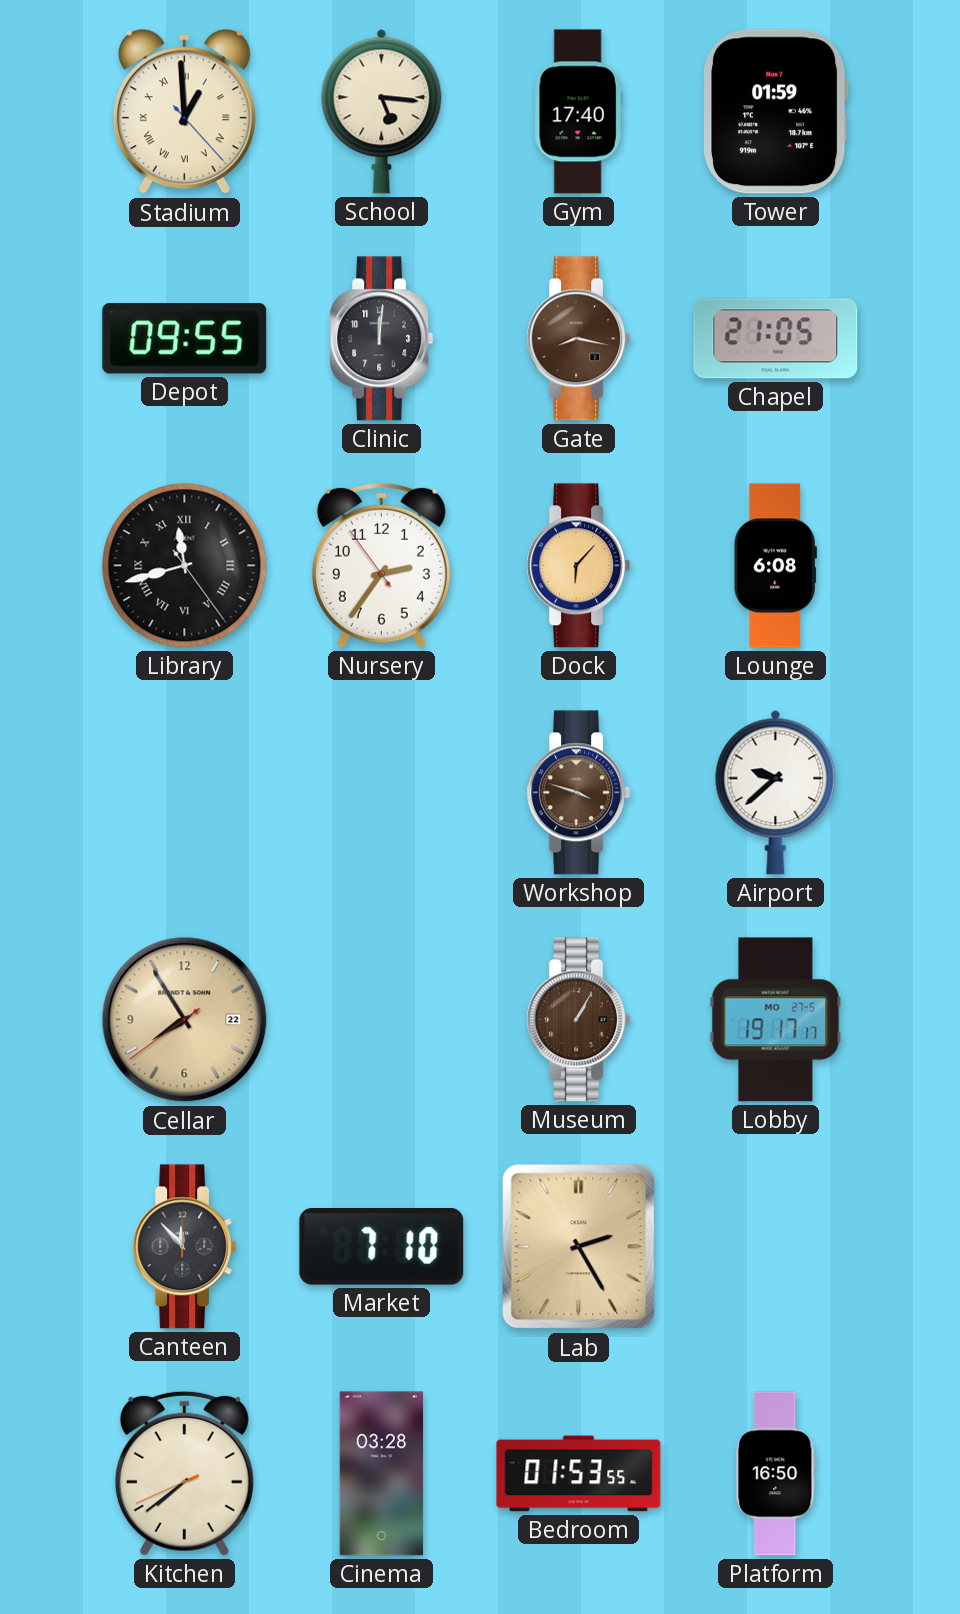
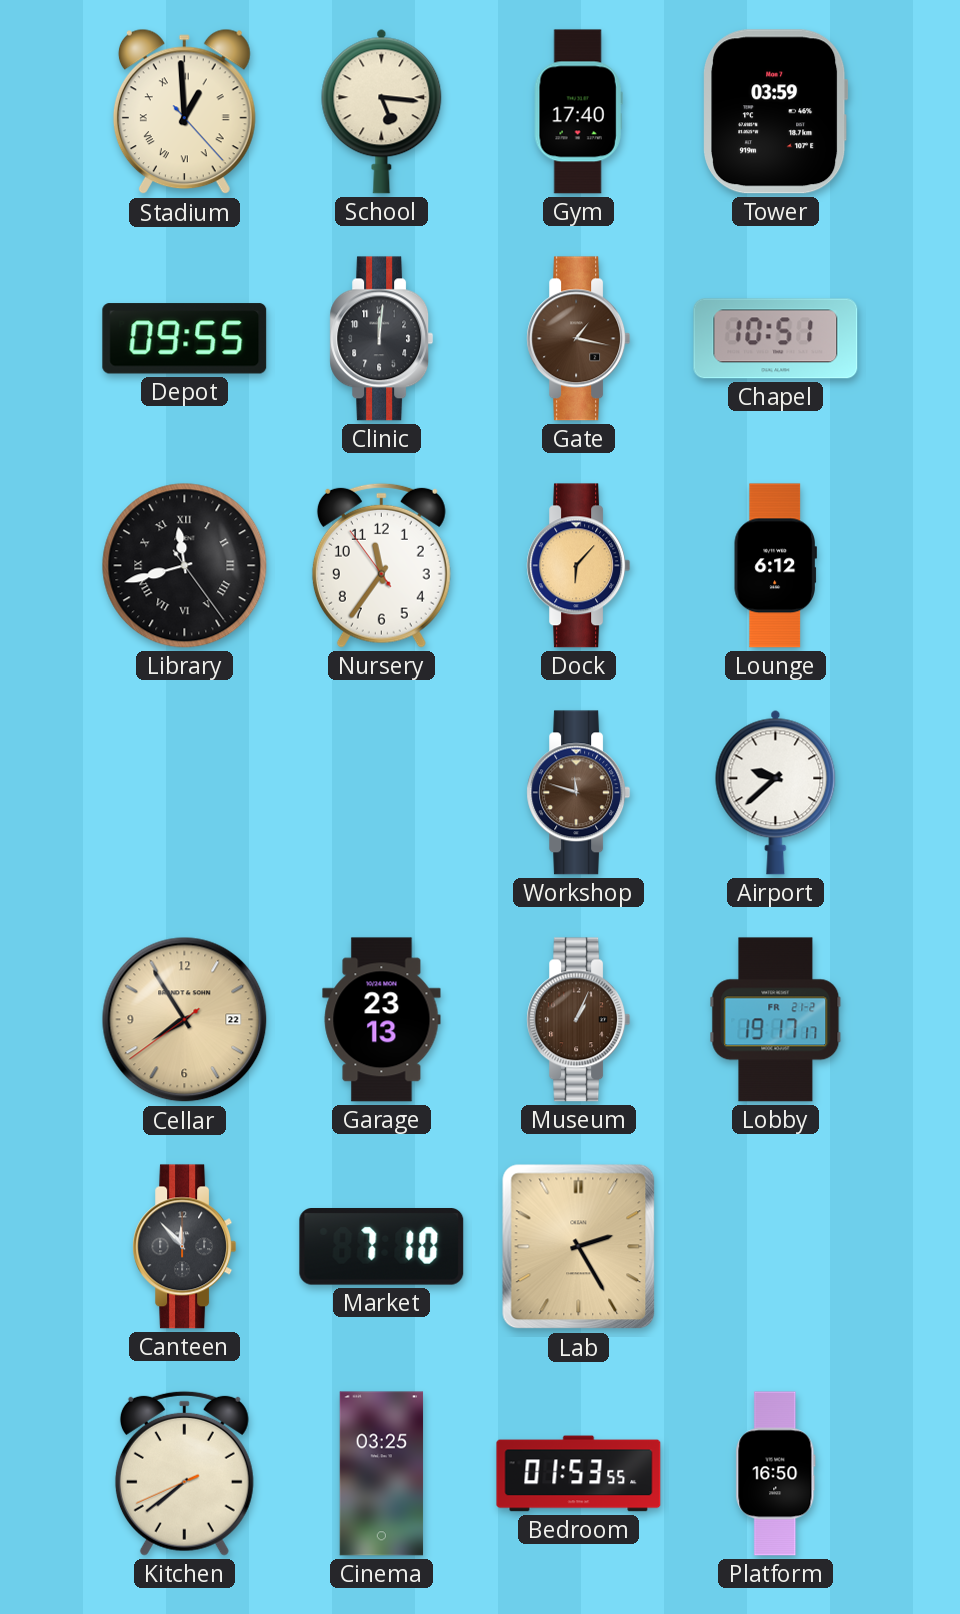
Tower: 01:59 -> 03:59 (776, 112)
Gate: 8:17 -> 1:17 (579, 339)
Chapel: 21:05 -> 10:51 (776, 339)
Nursery: 2:35 -> 11:35 (381, 565)
Lounge: 6:08 -> 6:12 (775, 566)
Workshop: 3:48 -> 11:48 (579, 793)
Garage: none -> 23:13 (382, 1020)
Museum: 1:05 -> 1:04 (579, 1020)
Lobby date: MO 27-5 -> FR 21-2 (776, 1020)
Cinema: 03:28 -> 03:25 (382, 1474)
